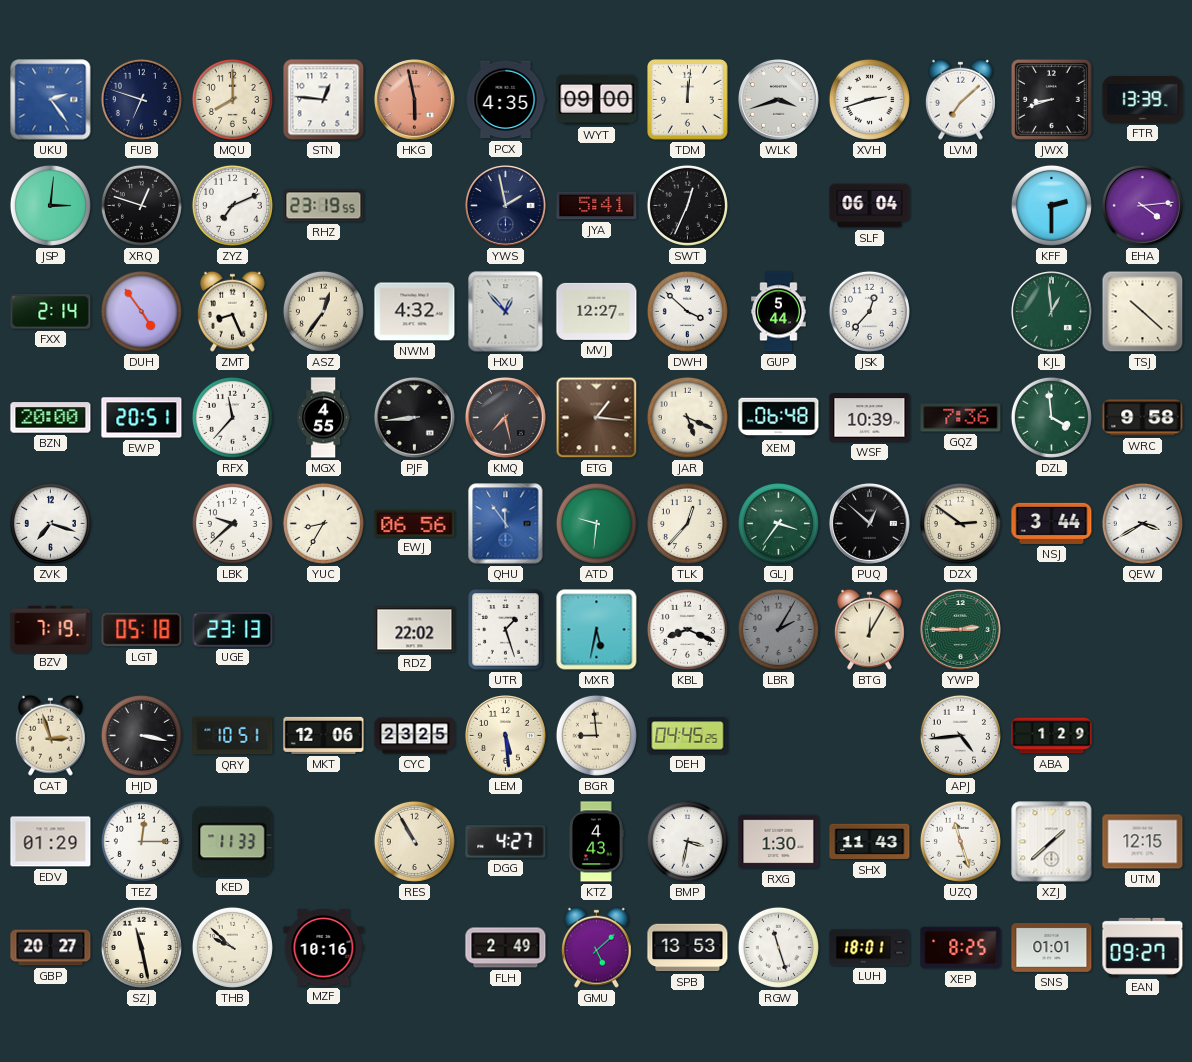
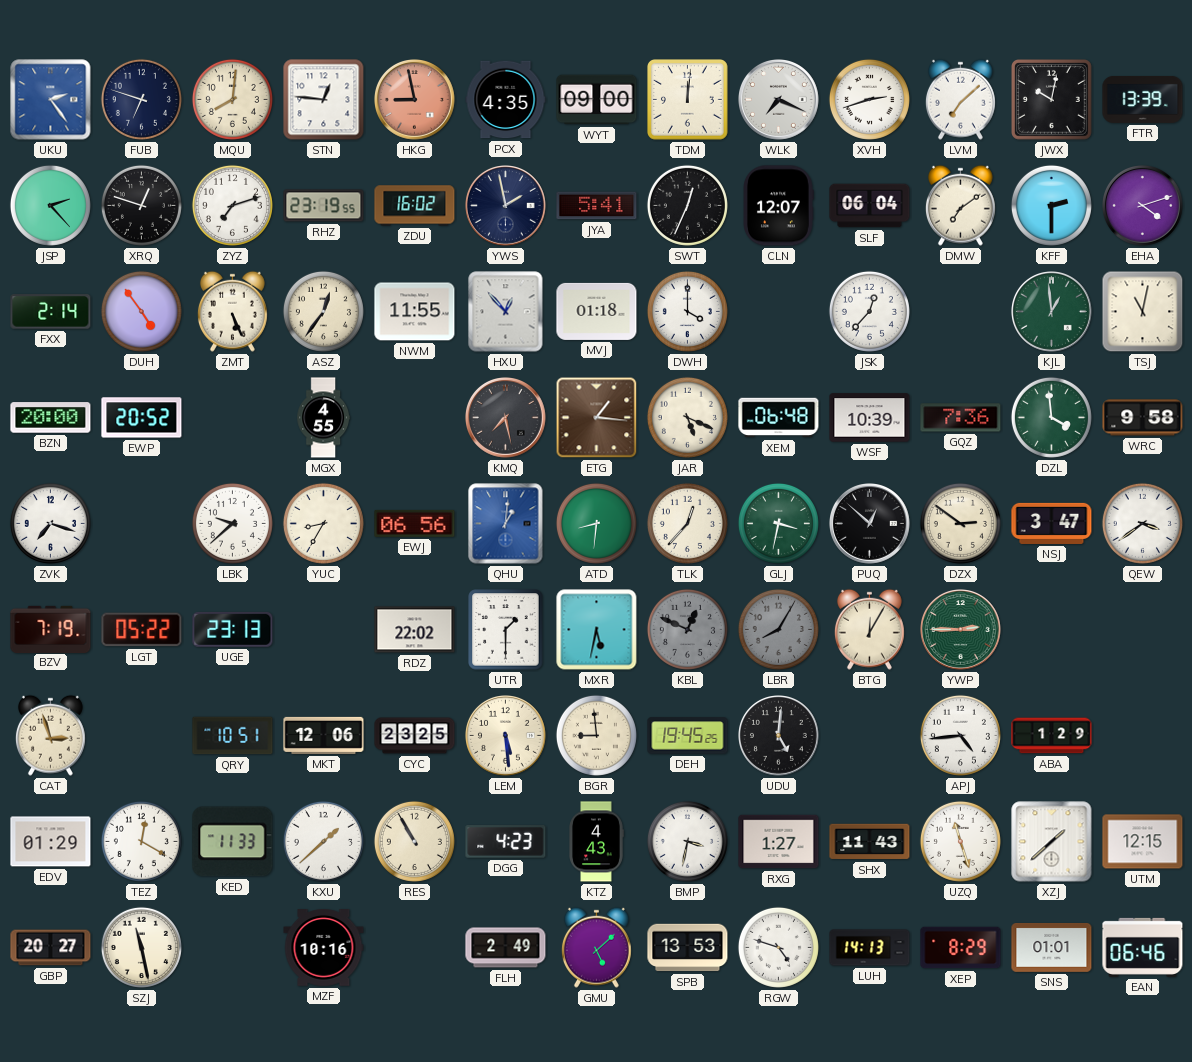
MQU: 8:00 -> 8:01 (232, 99)
HKG: 5:58 -> 8:58 (415, 100)
WLK: 3:42 -> 7:19 (779, 100)
JWX: 8:42 -> 10:02 (1052, 100)
JSP: 3:01 -> 2:23 (50, 205)
ZYZ: 7:11 -> 7:12 (232, 205)
ZDU: none -> 16:02 (415, 206)
CLN: none -> 12:07 (779, 206)
DMW: none -> 7:09 (960, 205)
EHA: 4:14 -> 4:12 (1143, 206)
ZMT: 8:26 -> 5:26 (232, 311)
NWM: 4:32 -> 11:55 (415, 312)
MVJ: 12:27 -> 01:18 (597, 311)
DWH: 3:52 -> 4:00 (687, 311)
GUP: 5:44 -> none (779, 312)
TSJ: 10:22 -> 11:02 (1143, 312)
EWP: 20:51 -> 20:52 (142, 418)
RFX: 11:37 -> none (232, 417)
PJF: 8:44 -> none (415, 418)
QHU: 11:54 -> 1:01 (506, 524)
ATD: 9:31 -> 8:31 (596, 523)
GLJ: 3:36 -> 3:32 (778, 523)
NSJ: 3:44 -> 3:47 (1052, 523)
QEW: 3:40 -> 3:39 (1142, 523)
LGT: 05:18 -> 05:22 (142, 630)
UTR: 1:27 -> 1:30 (506, 630)
KBL: 8:19 -> 12:49 (687, 629)
KBL dial: white -> grey (687, 629)
LBR: 2:05 -> 8:05 (778, 629)
HJD: 3:17 -> none (141, 735)
DEH: 04:45 -> 19:45 (688, 736)
UDU: none -> 5:01 (779, 736)
TEZ: 12:15 -> 12:20 (141, 841)
KXU: none -> 1:38 (323, 841)
DGG: 4:27 -> 4:23 (506, 842)
RXG: 1:30 -> 1:27 (779, 842)
THB: 9:52 -> none (232, 947)
RGW: 11:27 -> 4:48 (778, 947)
LUH: 18:01 -> 14:13 (870, 948)
XEP: 8:25 -> 8:29 (961, 948)
EAN: 09:27 -> 06:46 (1143, 947)
